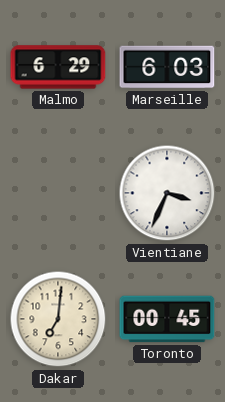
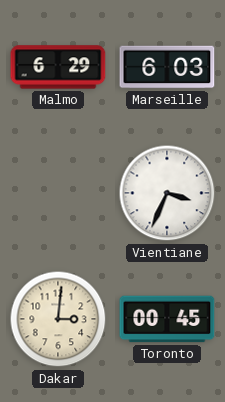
Dakar: 7:01 -> 3:01 (58, 319)
